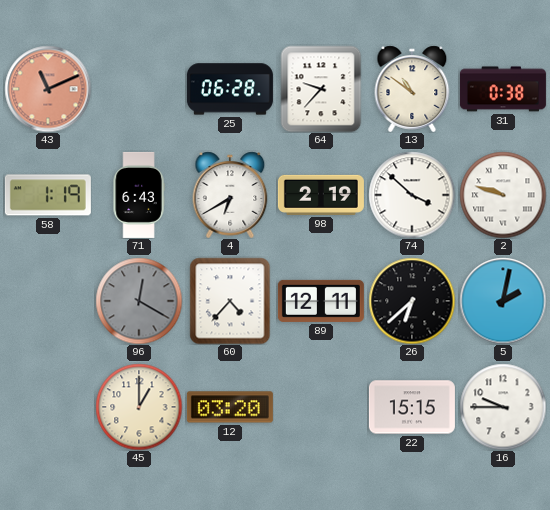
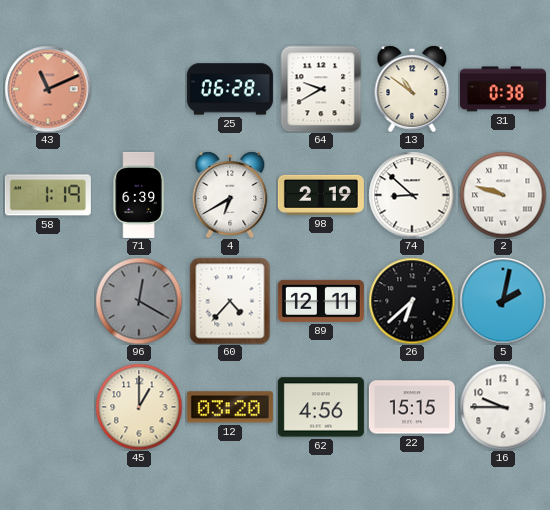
64: 9:37 -> 9:40 (321, 89)
71: 6:43 -> 6:39 (139, 195)
74: 3:52 -> 8:52 (412, 195)
62: none -> 4:56 (321, 407)
